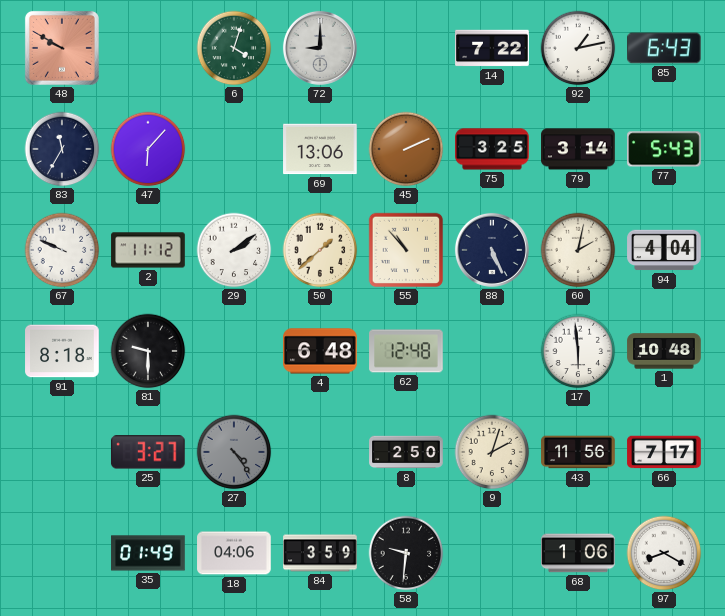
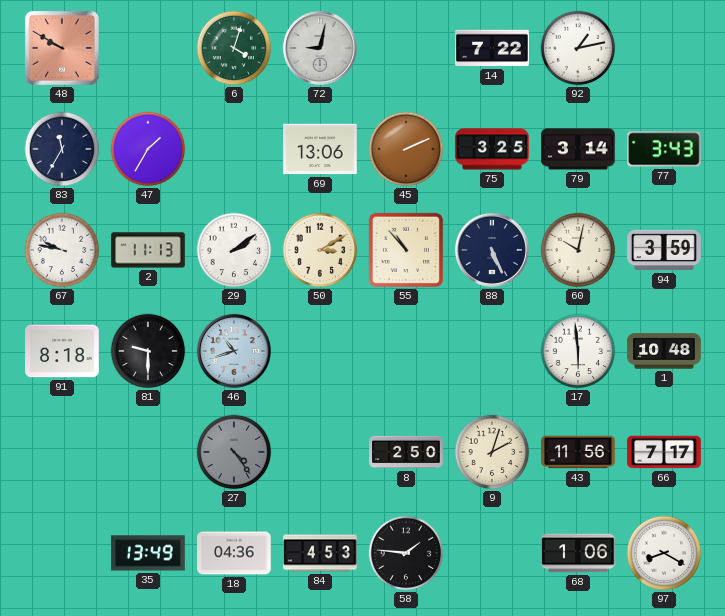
72: 9:00 -> 9:02 (320, 48)
85: 6:43 -> none (664, 48)
47: 6:07 -> 1:35 (148, 149)
77: 5:43 -> 3:43 (664, 149)
67: 9:49 -> 9:47 (62, 250)
2: 11:12 -> 11:13 (148, 250)
50: 1:38 -> 3:10 (320, 250)
60: 2:02 -> 10:02 (578, 250)
94: 4:04 -> 3:59 (664, 250)
46: none -> 10:42 (234, 351)
4: 6:48 -> none (320, 351)
62: 12:48 -> none (406, 351)
25: 3:27 -> none (148, 452)
35: 01:49 -> 13:49 (148, 553)
18: 04:06 -> 04:36 (234, 553)
84: 3:59 -> 4:53 (320, 553)
58: 9:31 -> 1:46 (406, 553)
